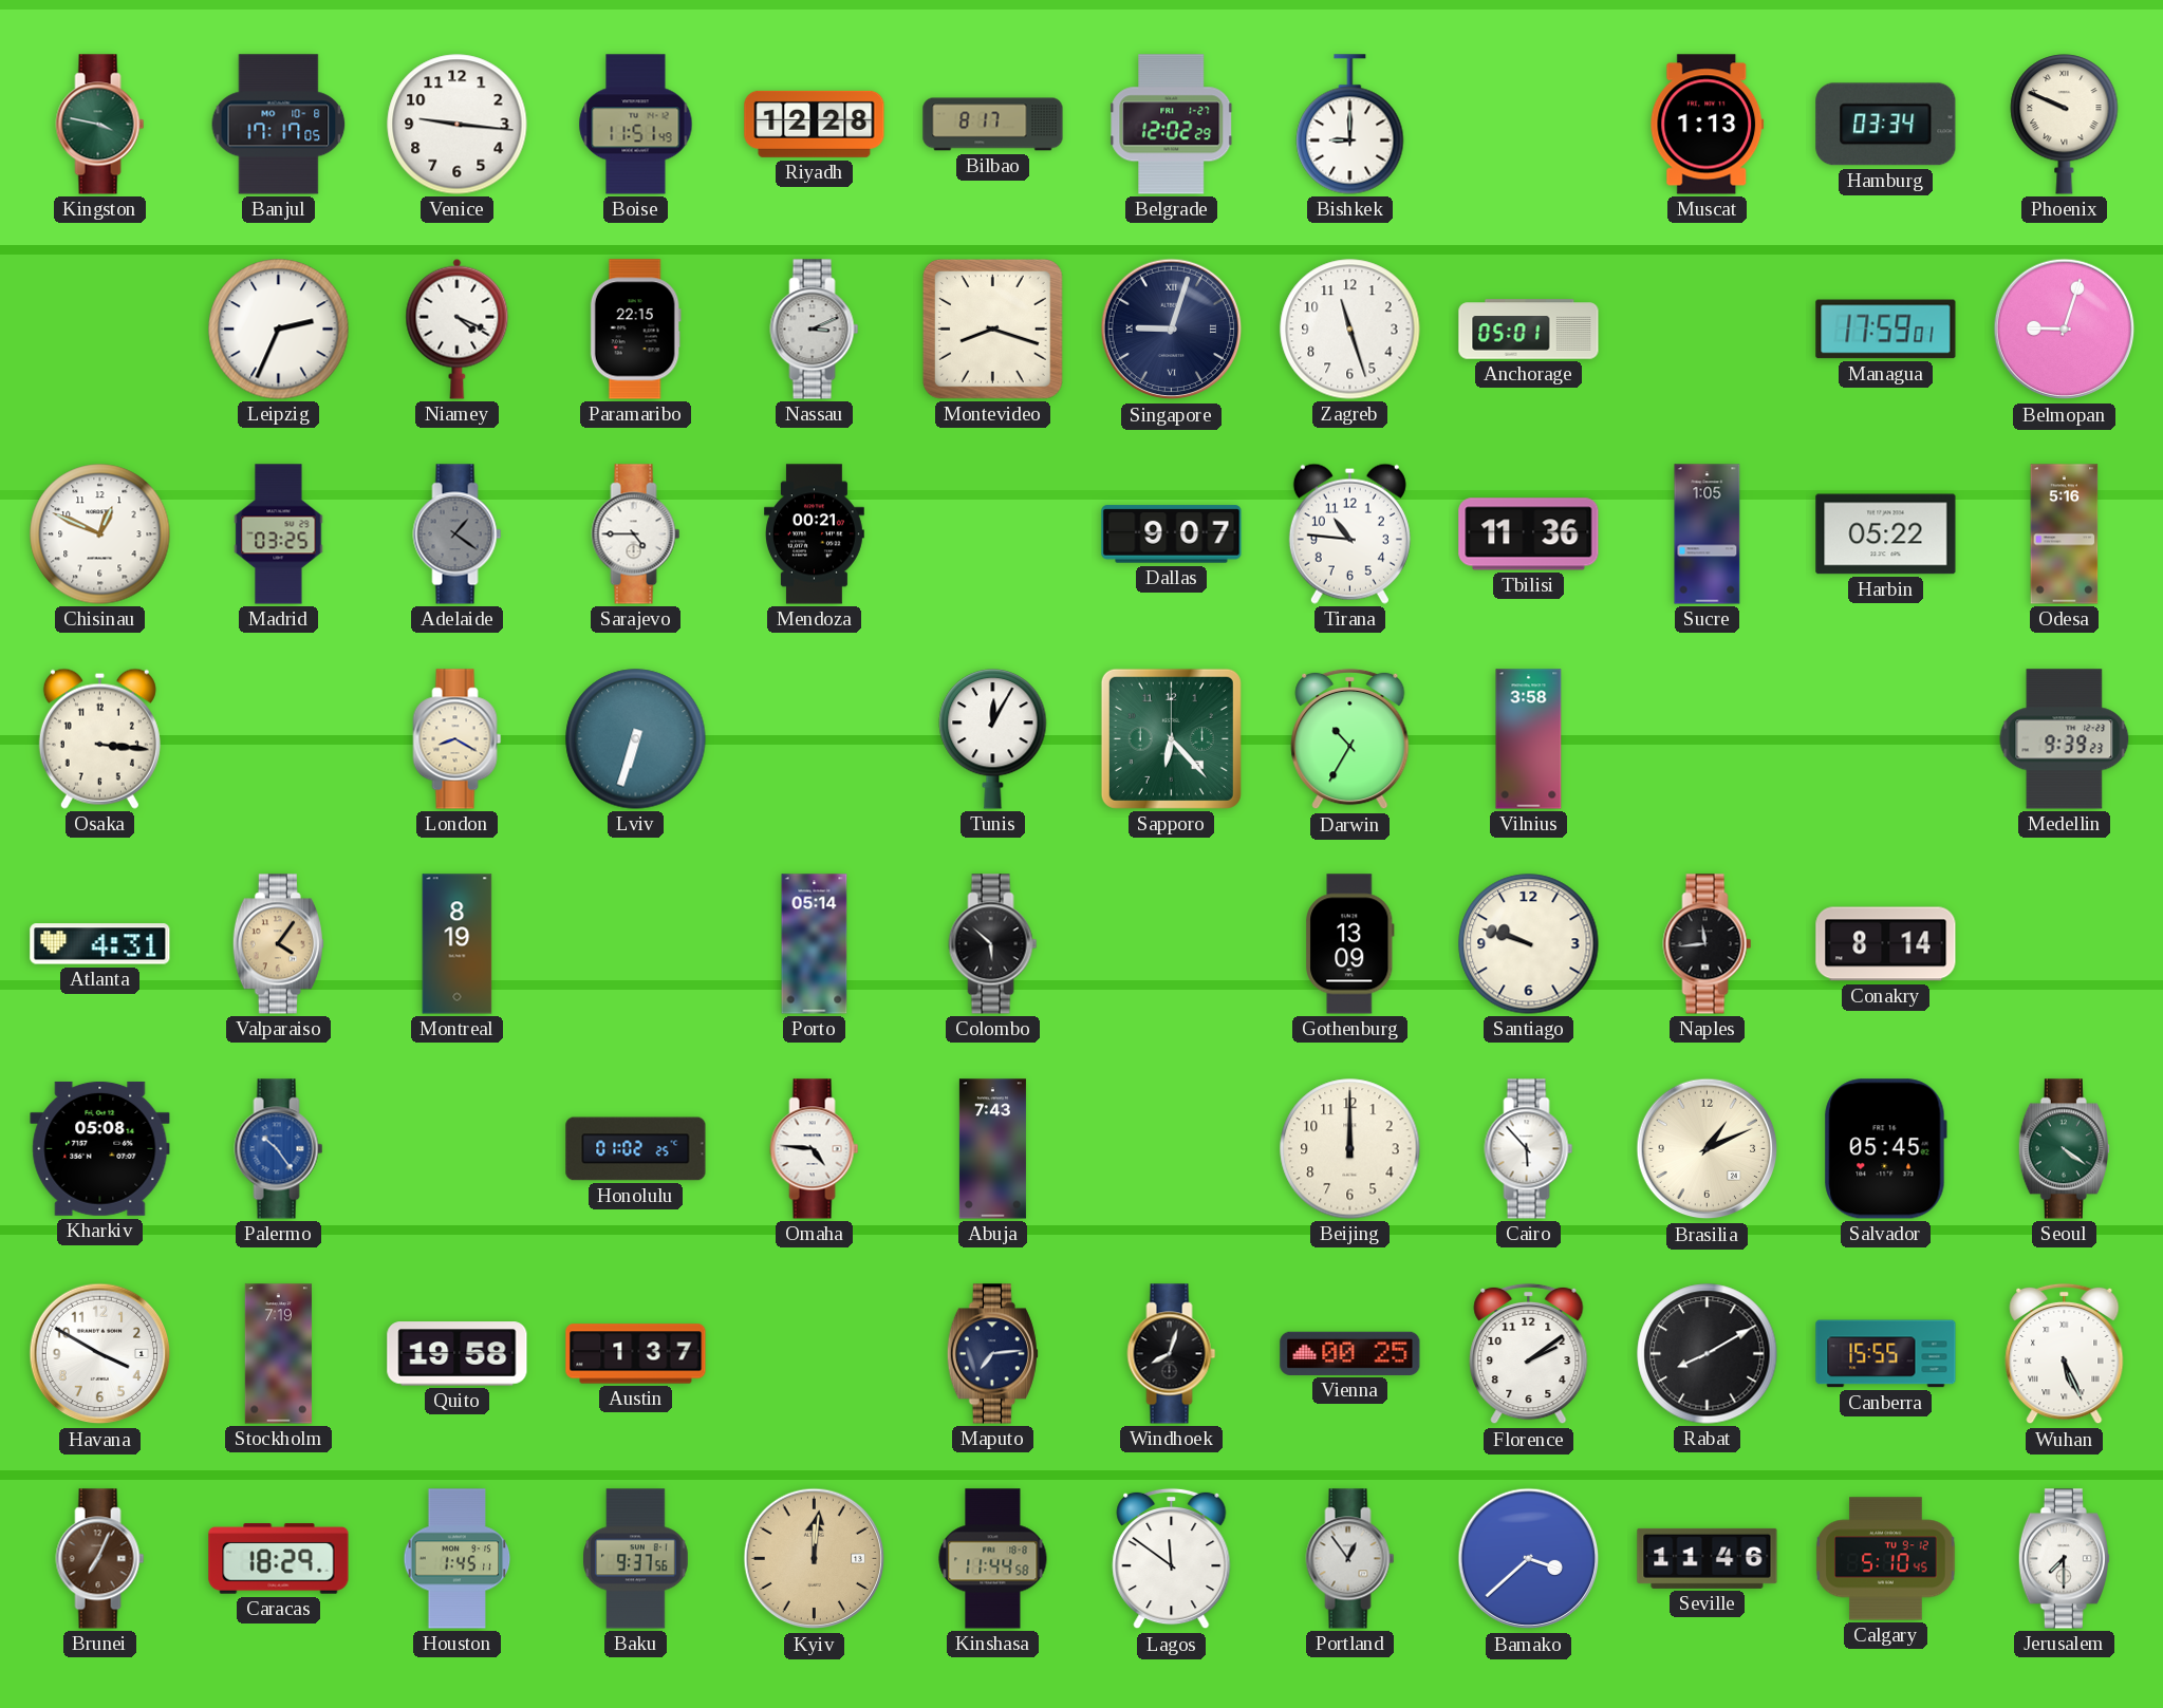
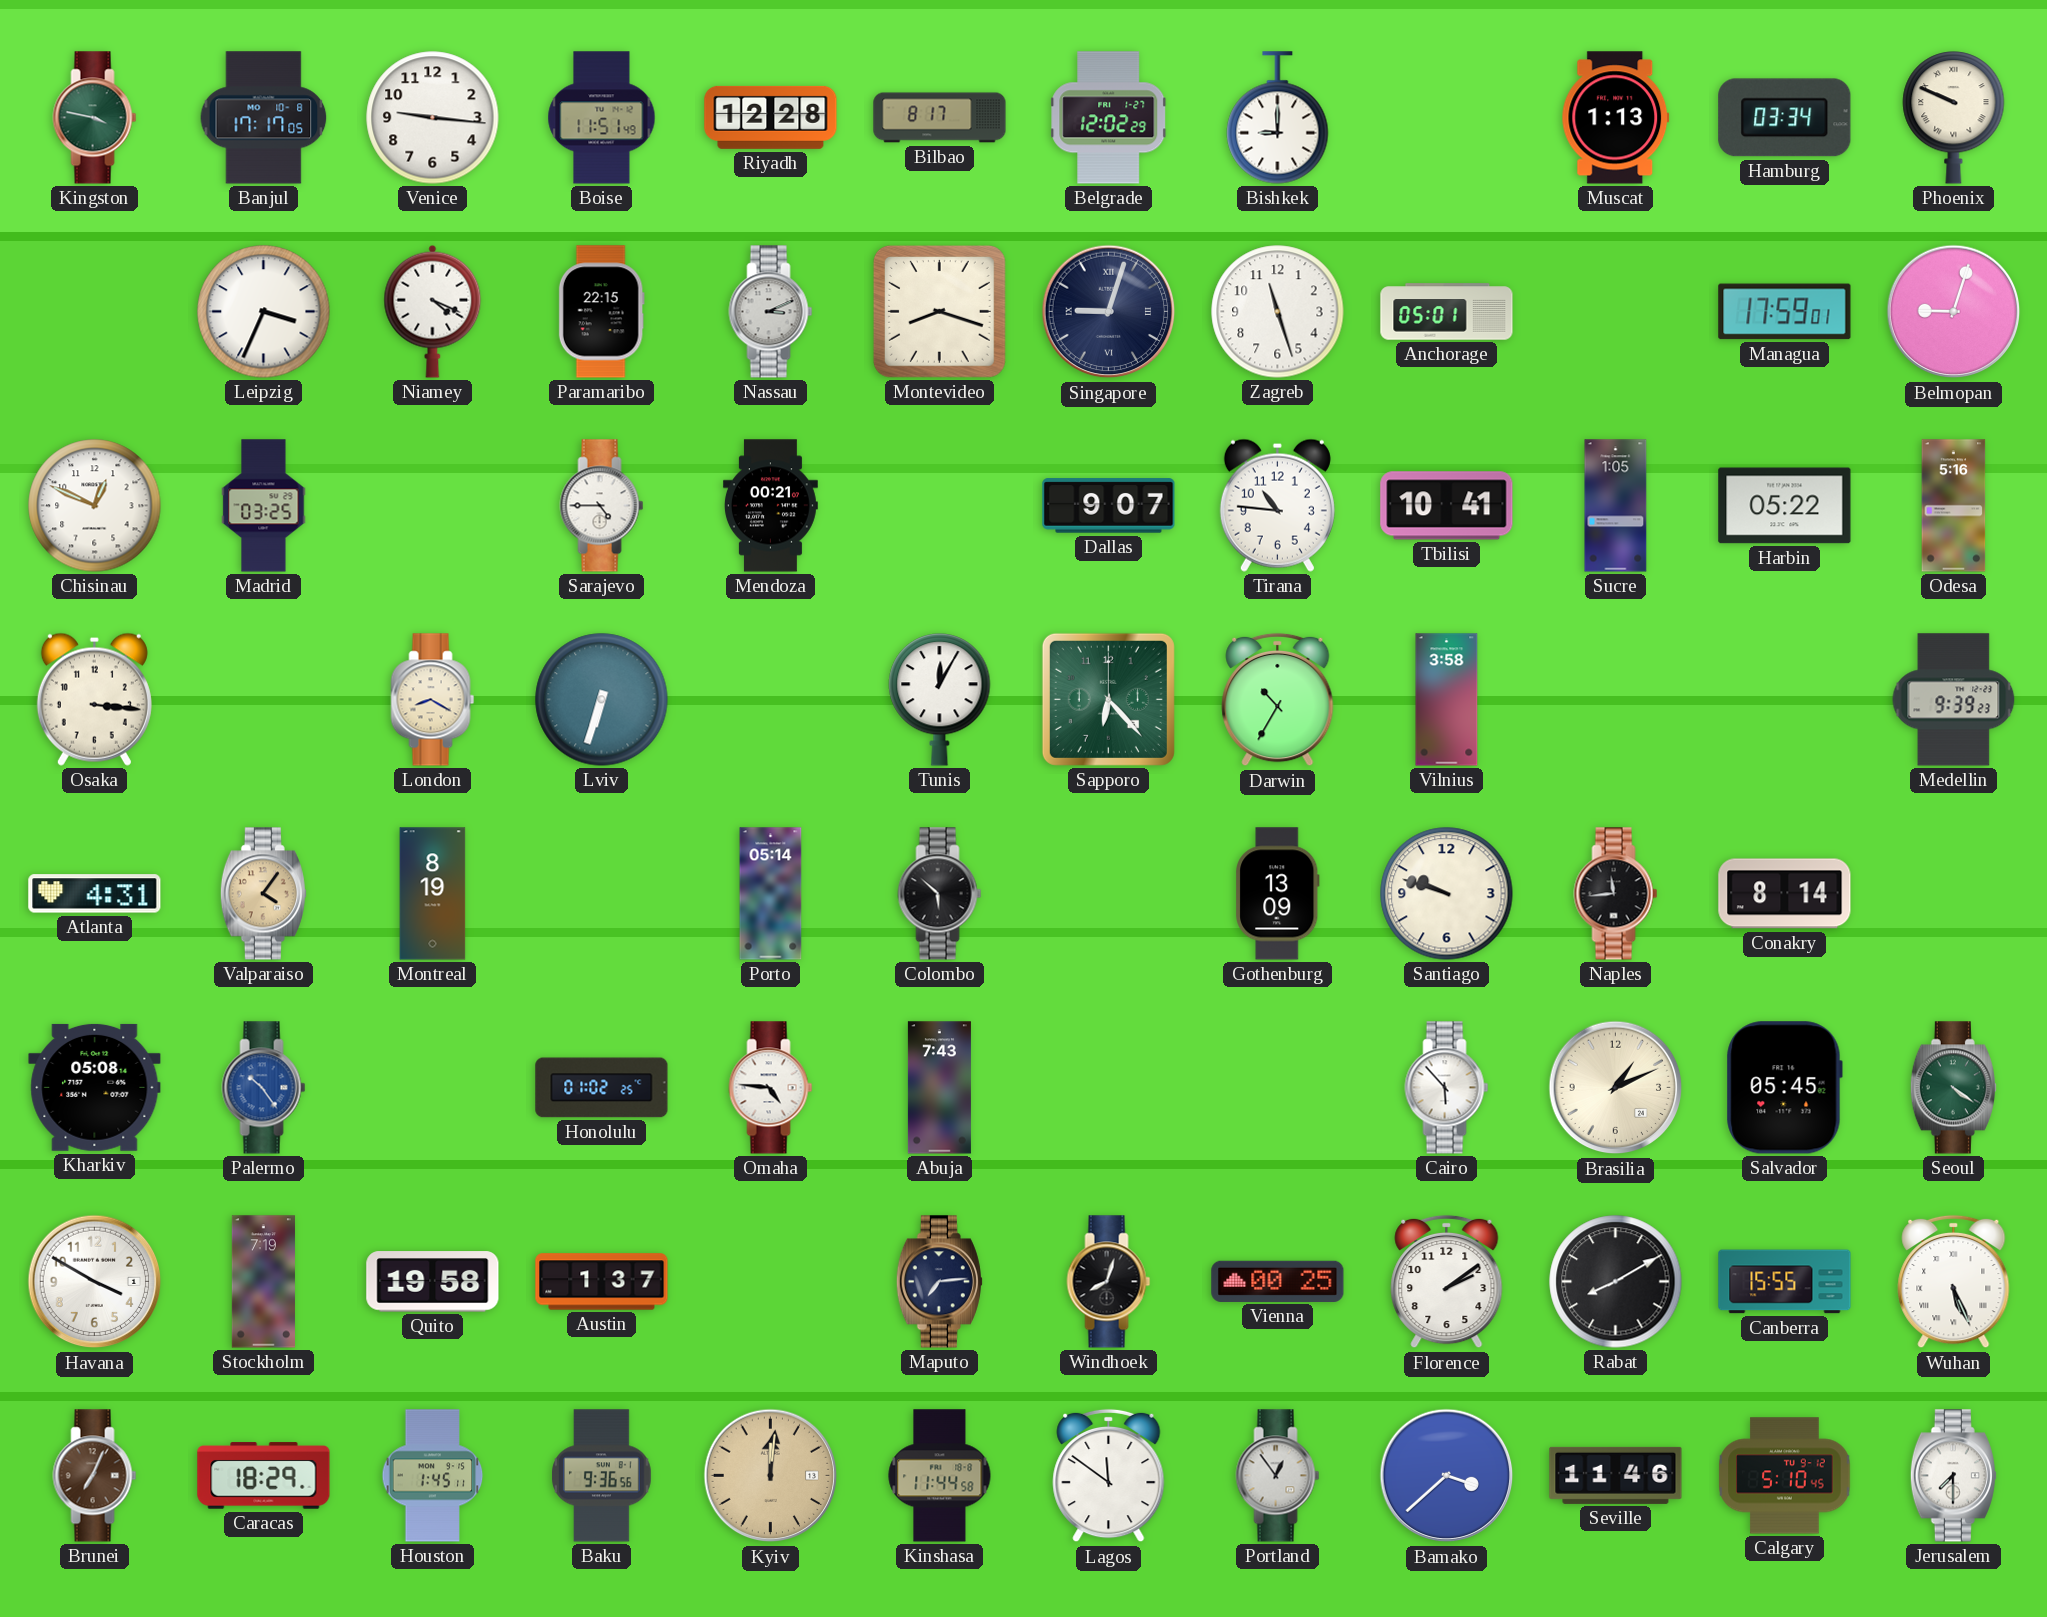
Leipzig: 2:34 -> 3:34 (264, 312)
Adelaide: 1:21 -> none (458, 534)
Tbilisi: 11:36 -> 10:41 (1447, 506)
Beijing: 12:00 -> none (1350, 1149)
Baku: 9:37 -> 9:36 (602, 1476)
